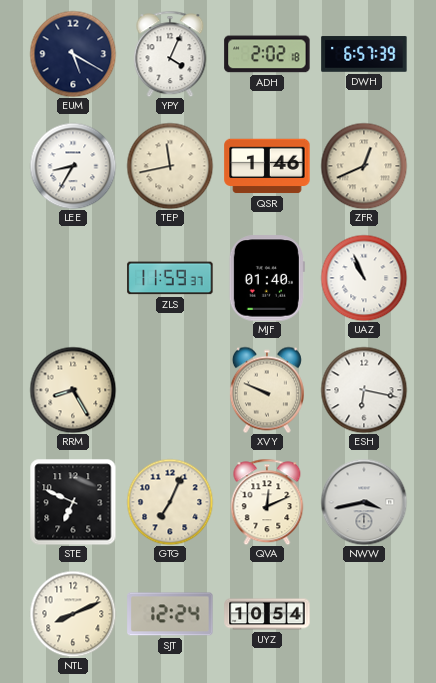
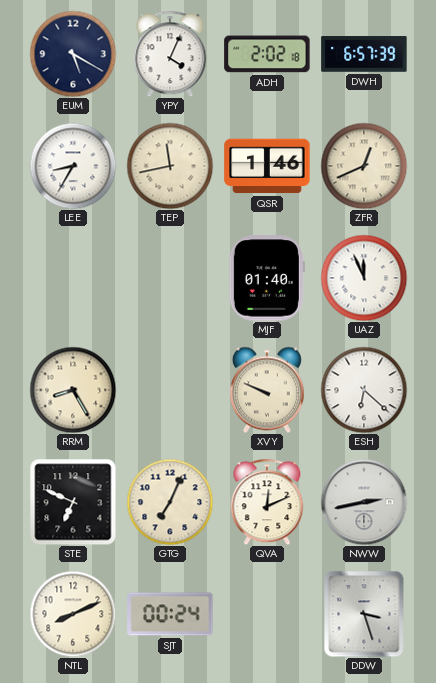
ZLS: 11:59 -> none (170, 278)
UAZ: 10:56 -> 11:56 (364, 278)
ESH: 6:17 -> 6:22 (364, 390)
NWW: 3:43 -> 2:43 (364, 502)
SJT: 12:24 -> 00:24 (170, 614)
UYZ: 10:54 -> none (267, 614)
DDW: none -> 3:27 (364, 614)
